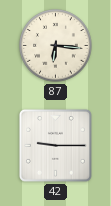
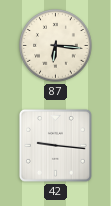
42: 9:15 -> 9:16 (55, 145)
